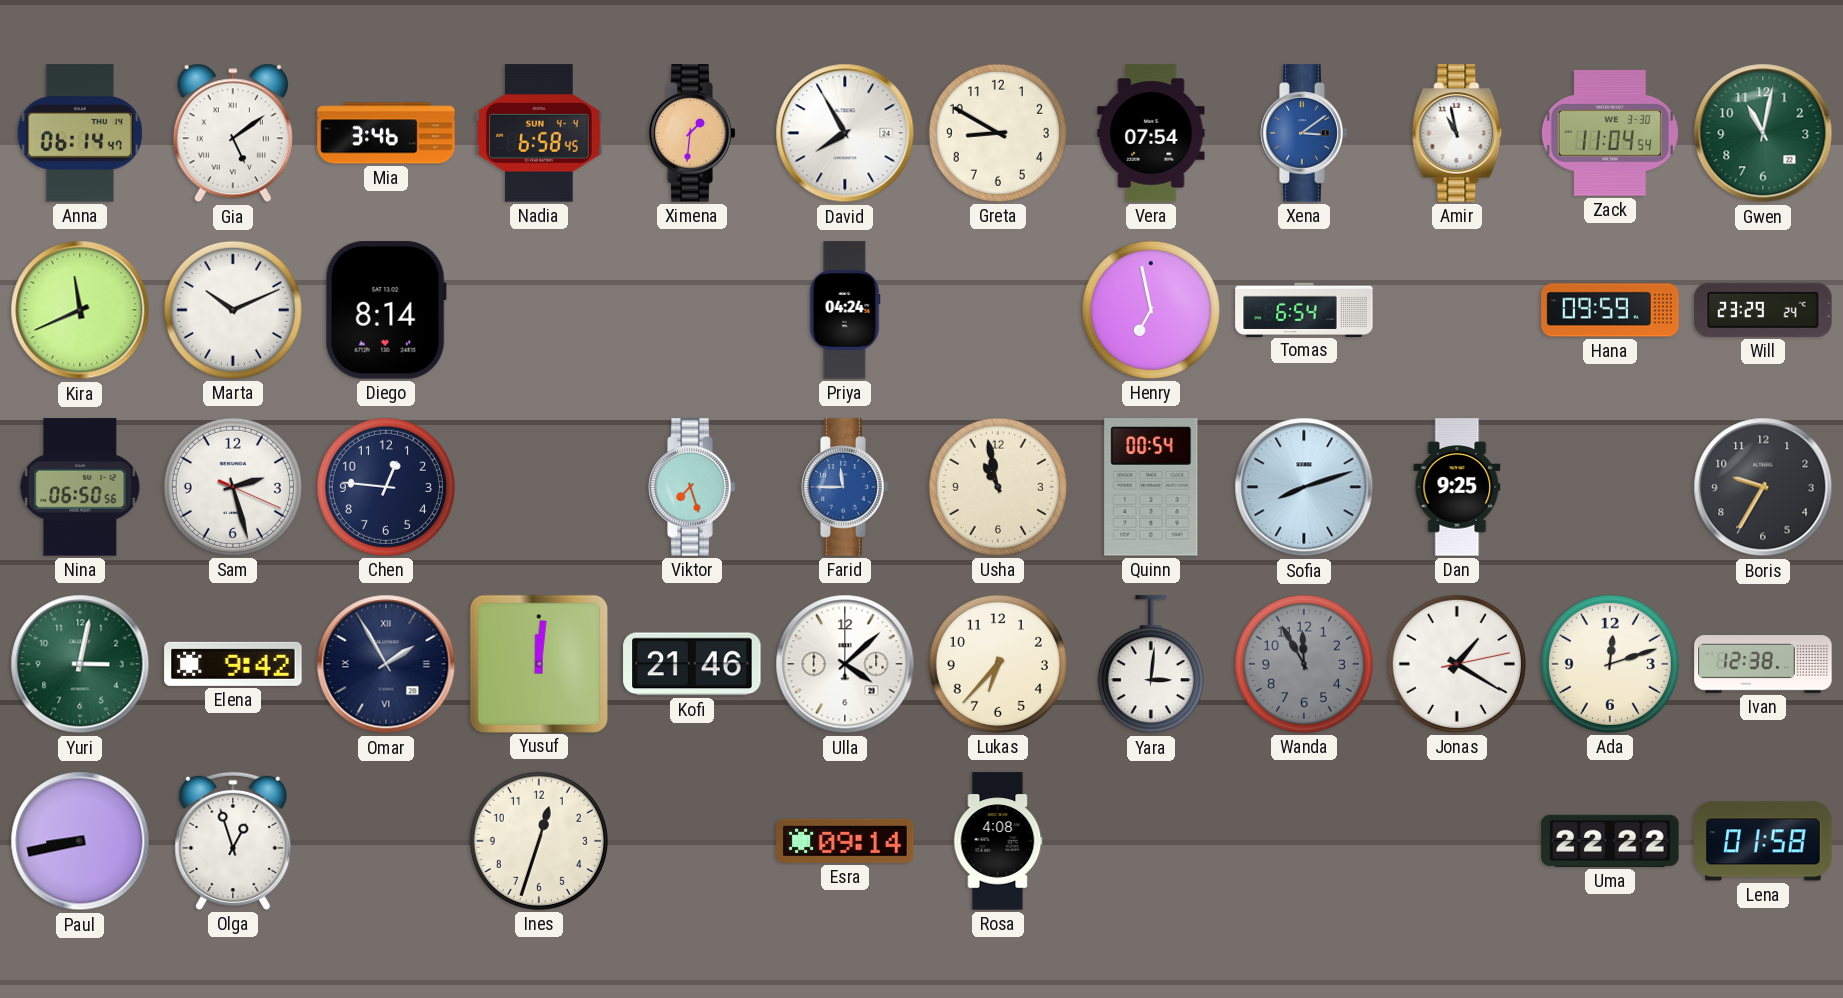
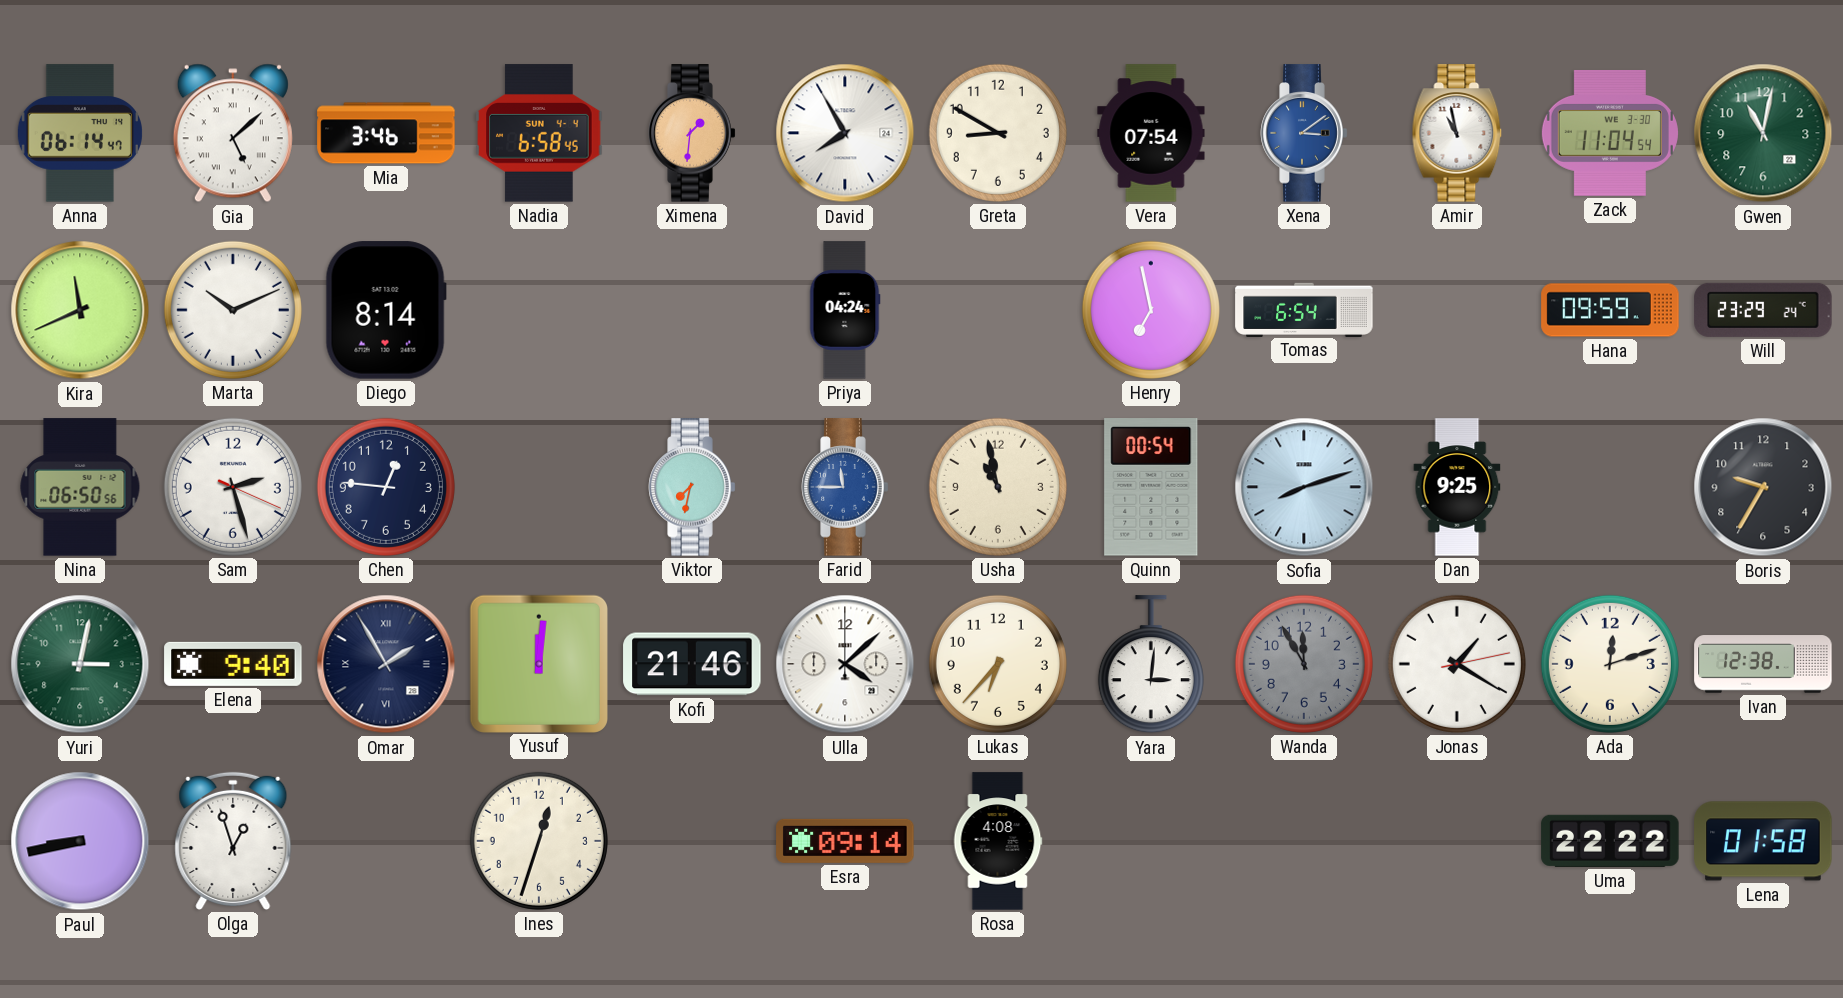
Gia: 5:09 -> 5:08 (233, 133)
Viktor: 7:27 -> 7:32 (692, 487)
Elena: 9:42 -> 9:40 (233, 664)
